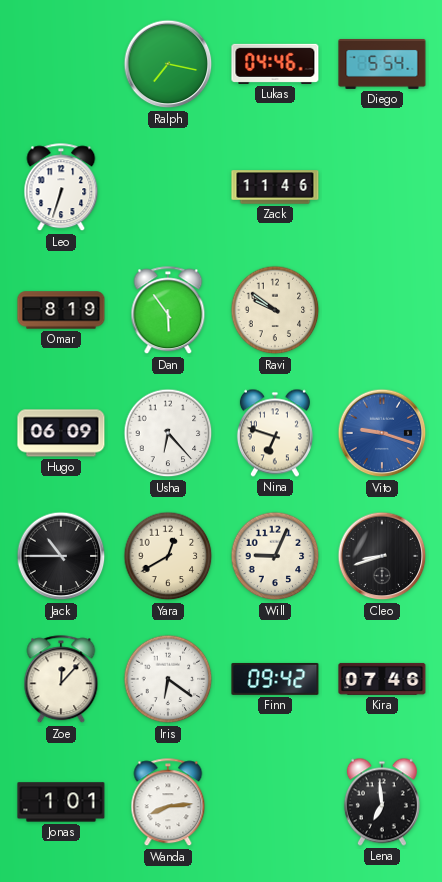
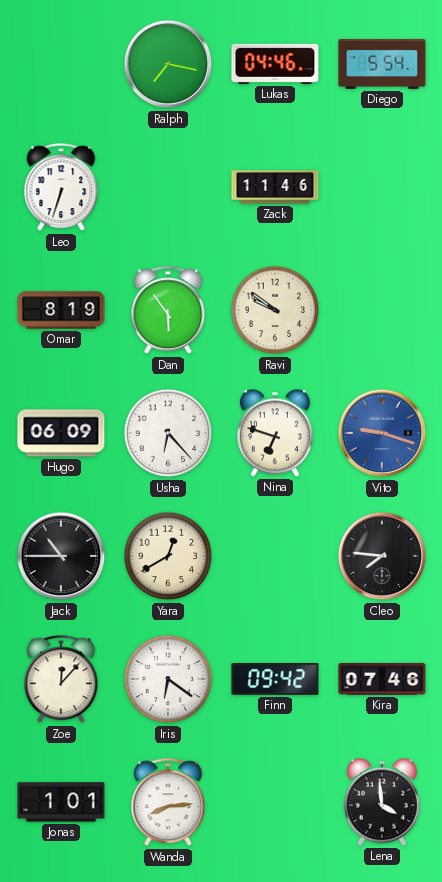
Will: 9:04 -> none (275, 556)
Cleo: 8:42 -> 7:46 (382, 556)
Lena: 6:59 -> 3:59 (382, 802)
